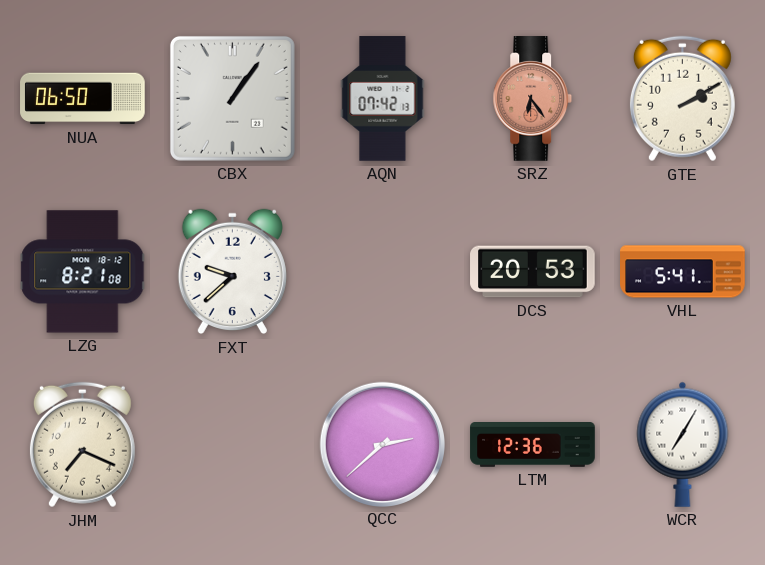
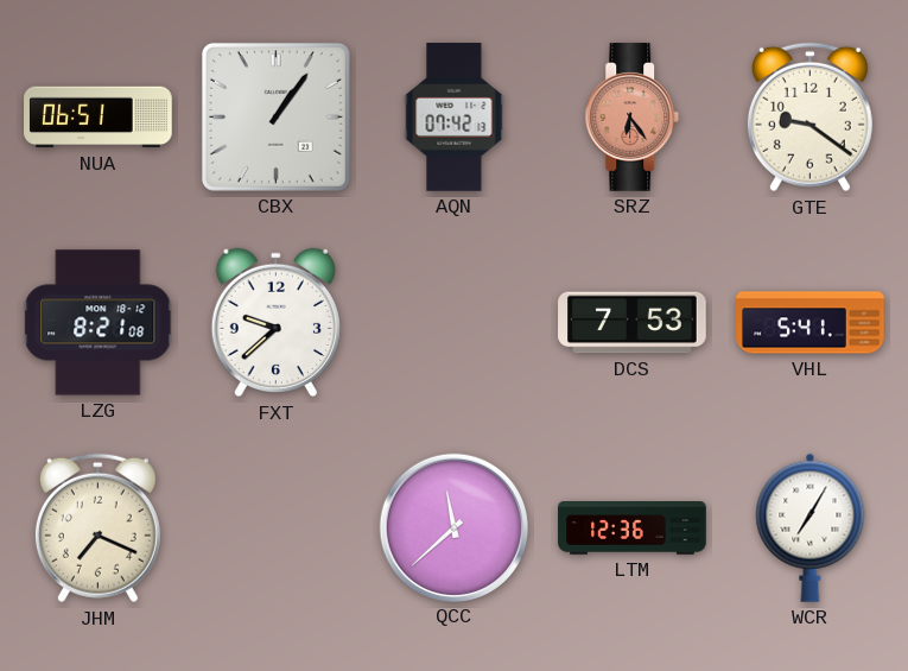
NUA: 06:50 -> 06:51 (99, 118)
GTE: 2:10 -> 9:21 (809, 118)
DCS: 20:53 -> 7:53 (633, 323)
QCC: 2:38 -> 11:38 (453, 527)
